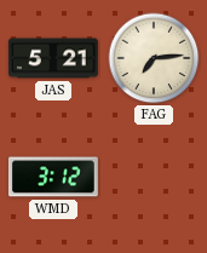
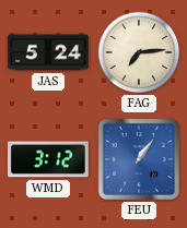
JAS: 5:21 -> 5:24 (49, 52)
FEU: none -> 1:06 (139, 159)
